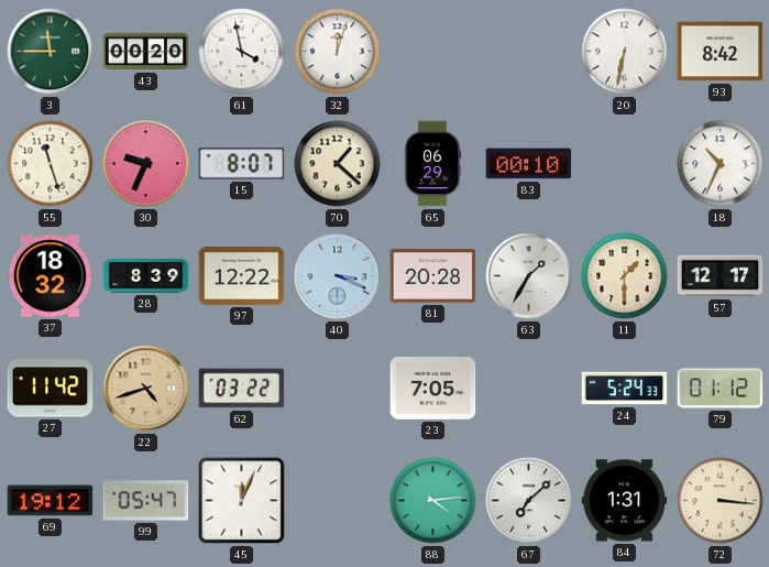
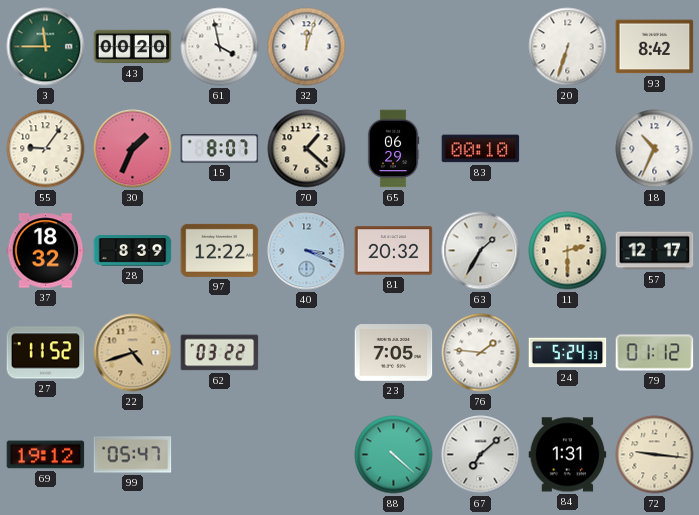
20: 6:32 -> 6:33 (568, 47)
55: 11:27 -> 9:06 (46, 149)
30: 9:34 -> 1:34 (133, 149)
81: 20:28 -> 20:32 (394, 251)
11: 1:30 -> 2:30 (568, 251)
27: 11:42 -> 11:52 (46, 353)
76: none -> 1:46 (481, 353)
45: 12:04 -> none (242, 501)
88: 4:14 -> 4:22 (394, 455)
72: 3:16 -> 9:16 (655, 455)
